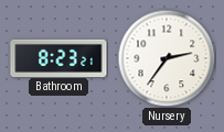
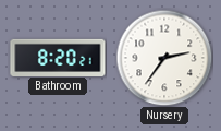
Bathroom: 8:23 -> 8:20 (58, 57)
